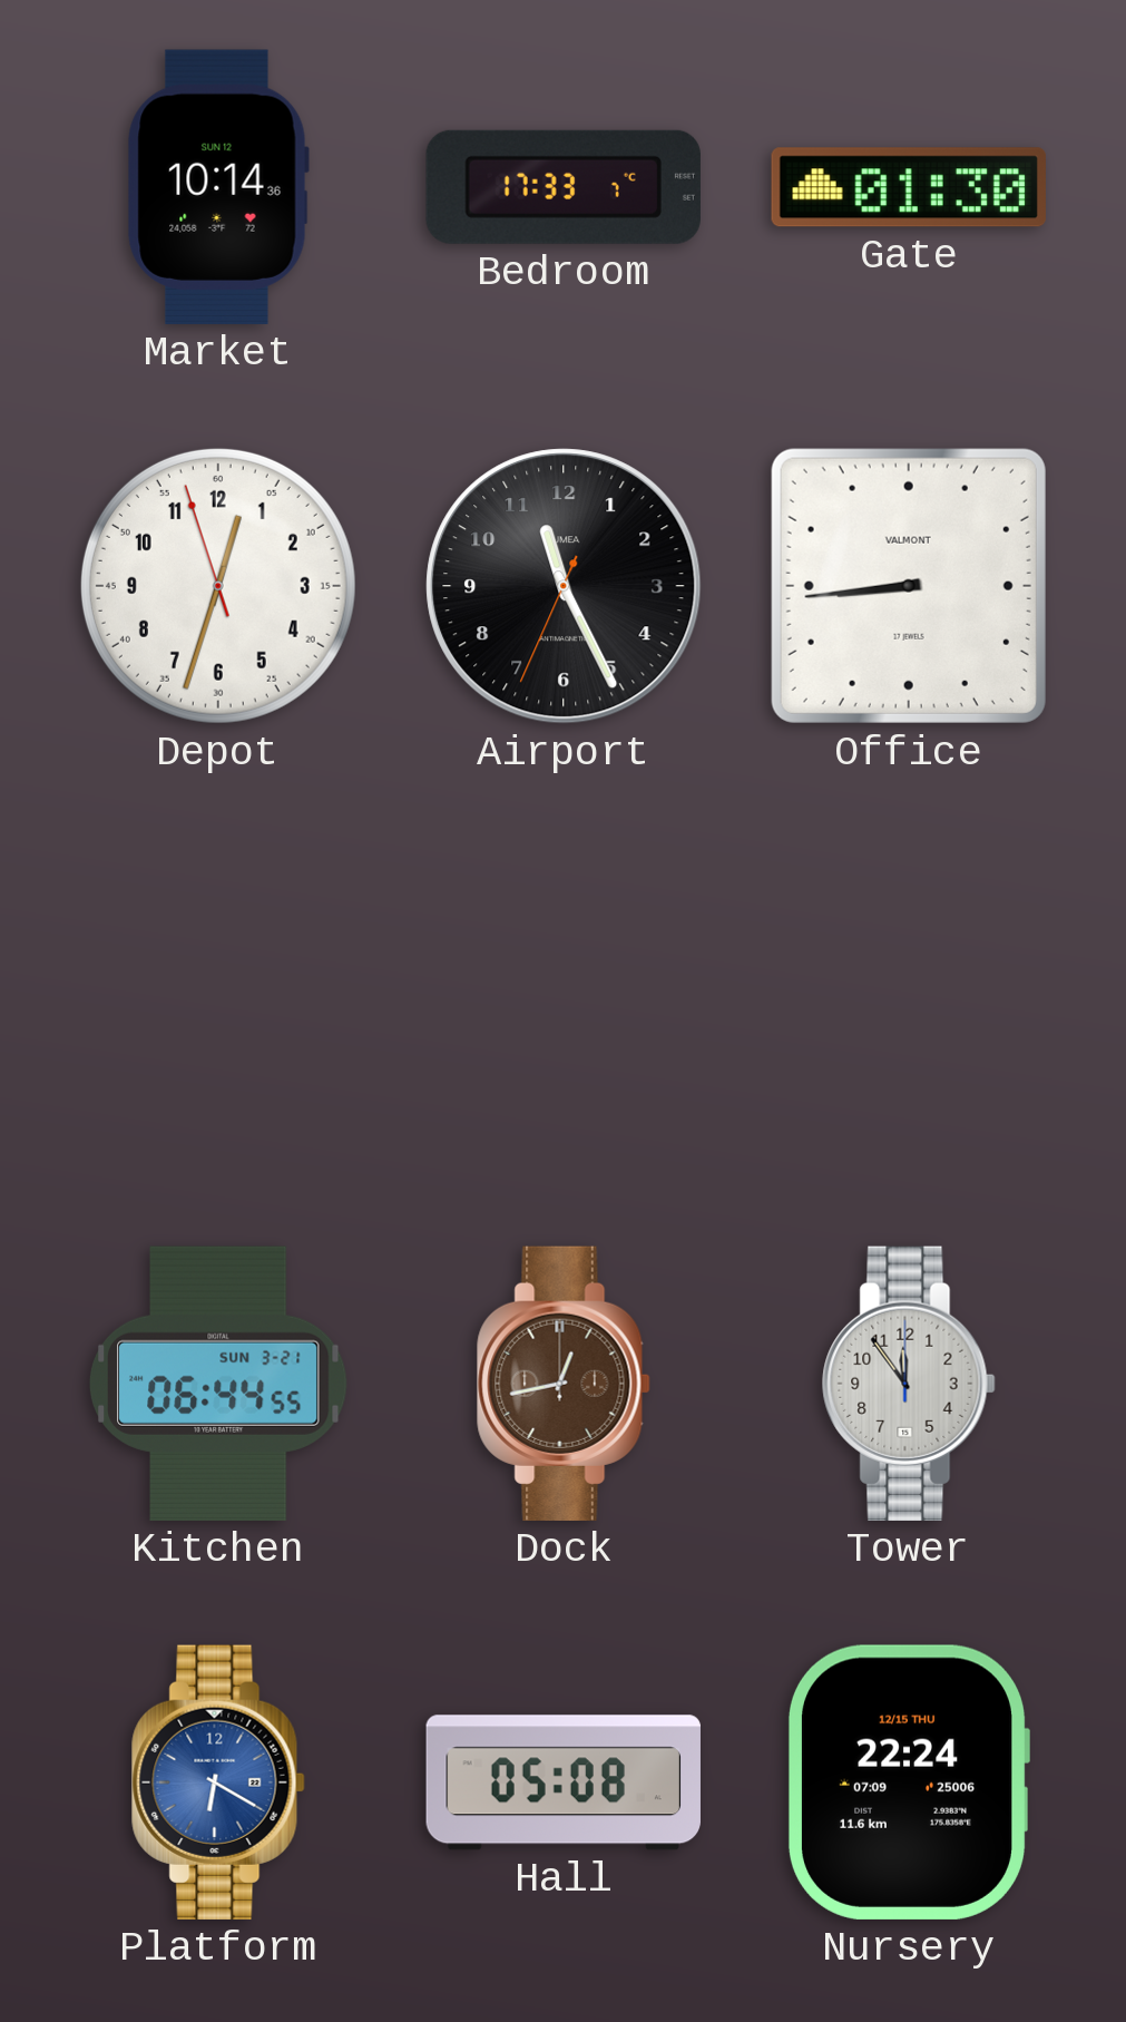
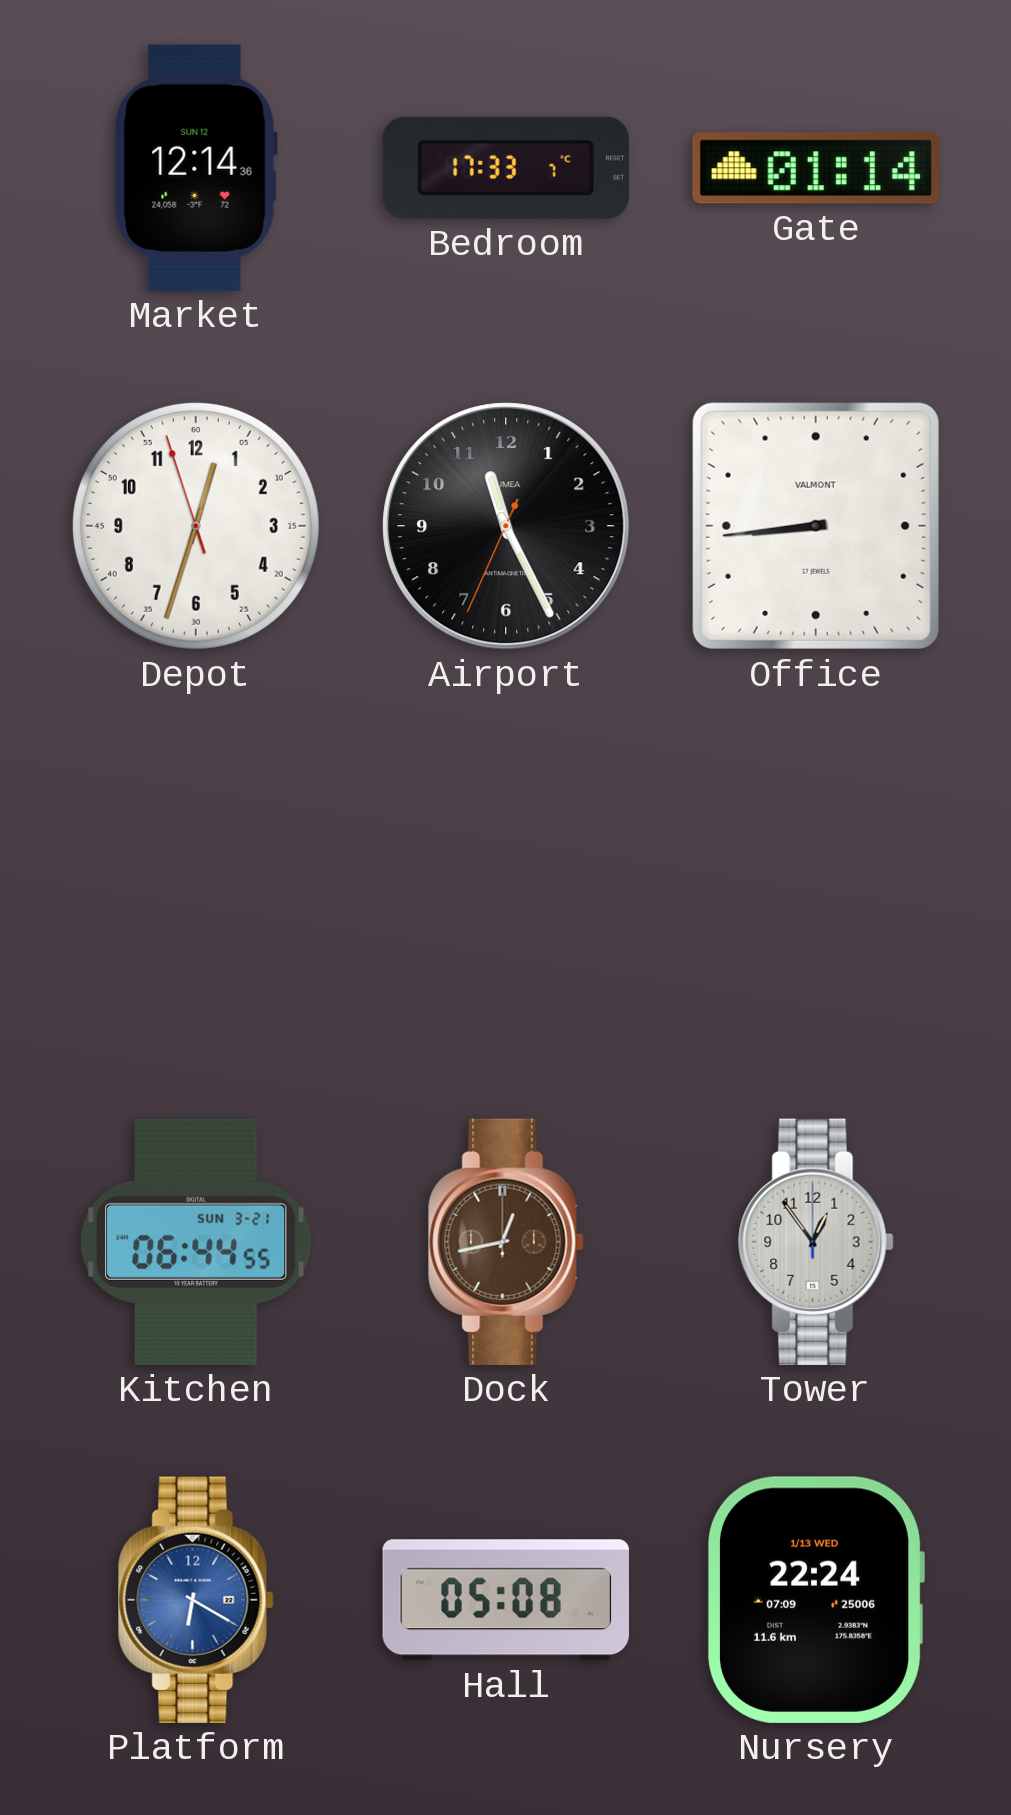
Market: 10:14 -> 12:14 (196, 168)
Gate: 01:30 -> 01:14 (816, 168)
Tower: 11:54 -> 12:54 (816, 1242)
Nursery date: 12/15 THU -> 1/13 WED (815, 1600)
